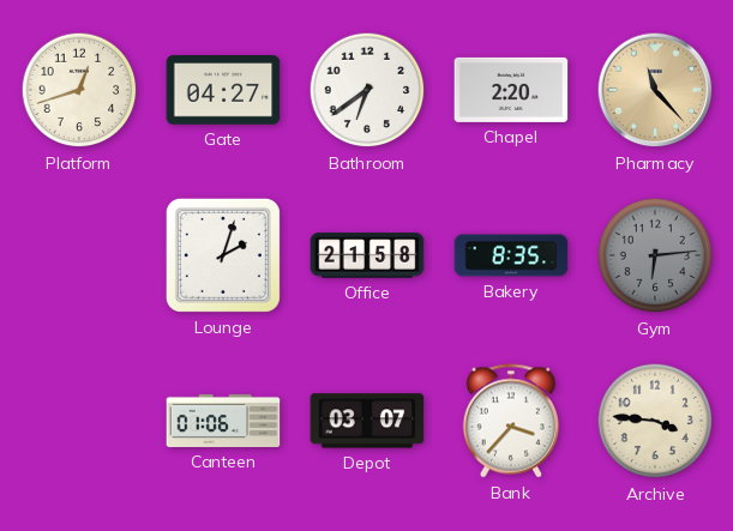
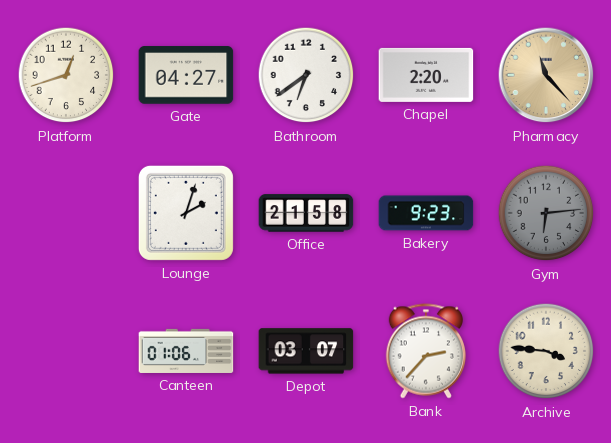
Bakery: 8:35 -> 9:23 (426, 213)
Bank: 3:37 -> 2:37 (425, 351)
